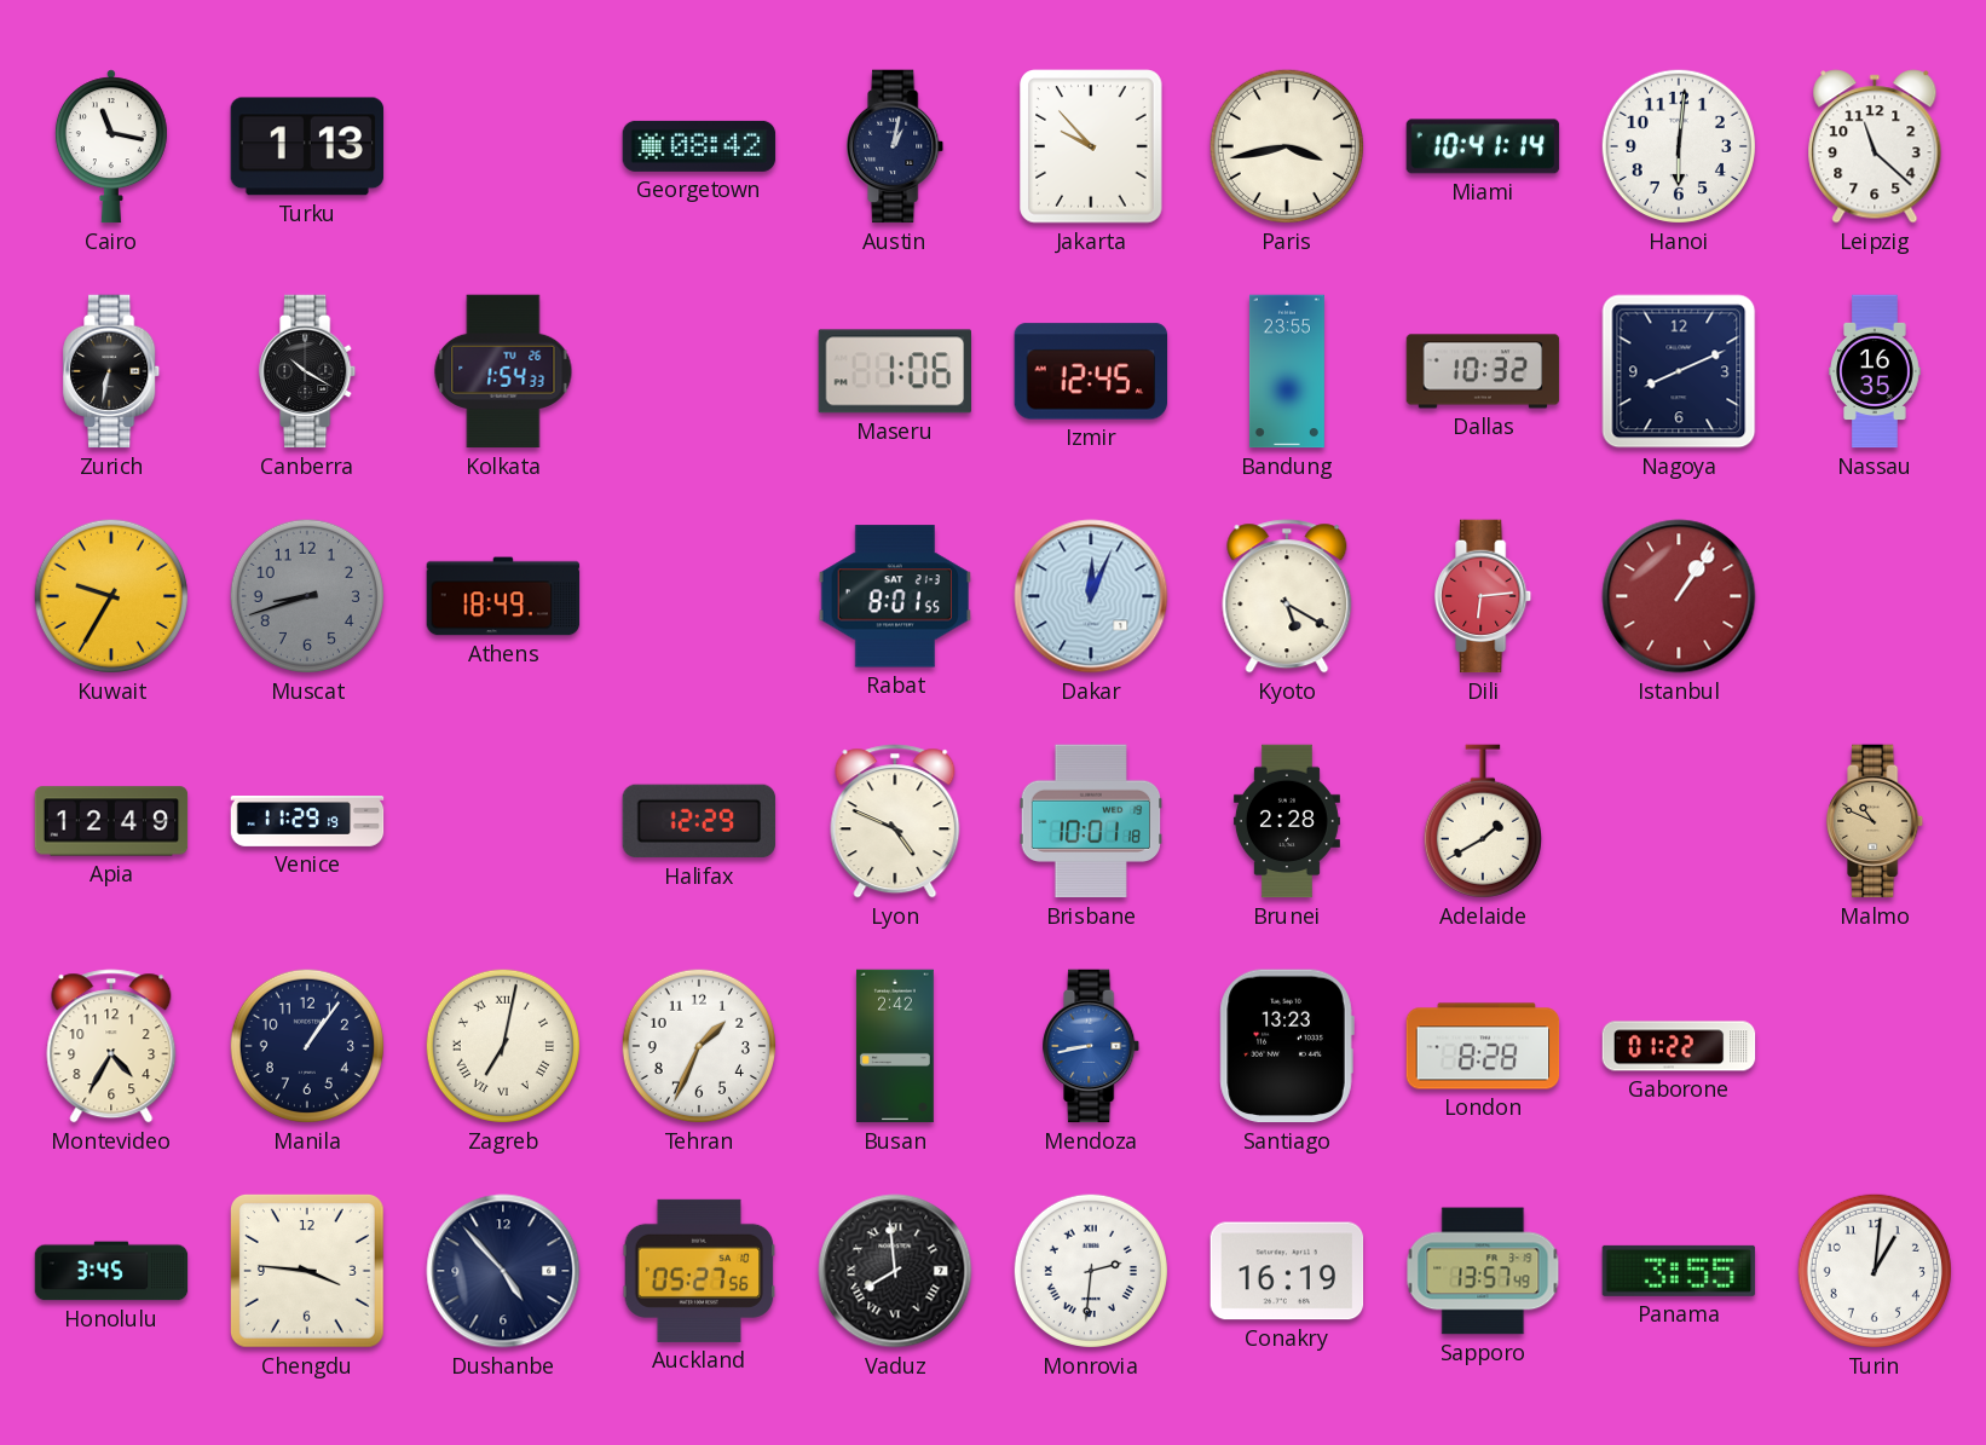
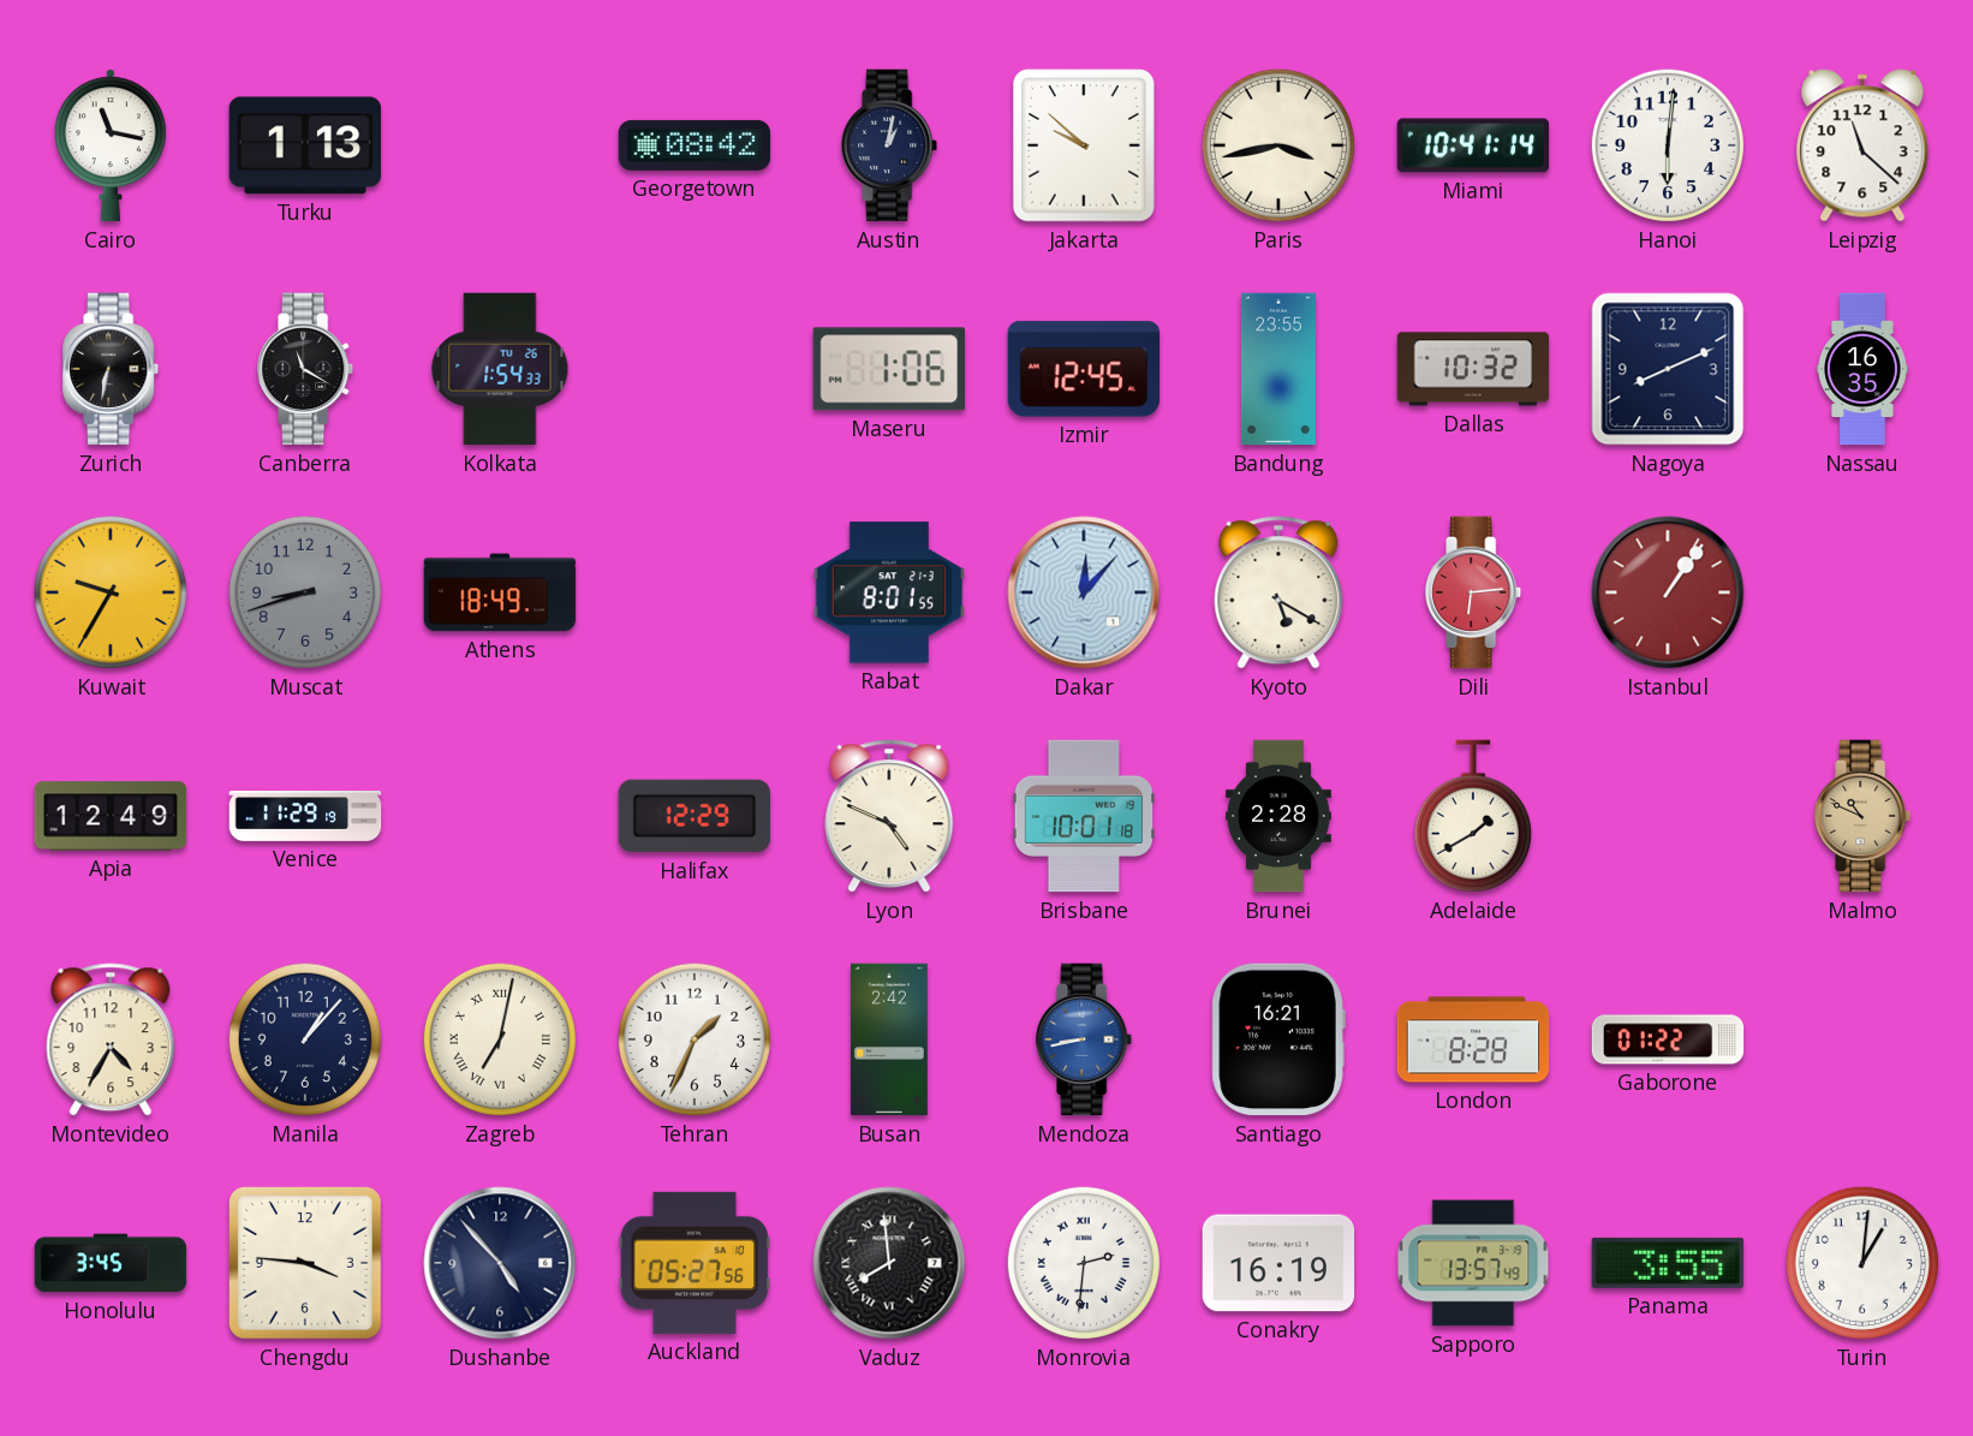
Jakarta: 9:53 -> 9:52 (1084, 145)
Canberra: 10:20 -> 11:20 (306, 369)
Dakar: 12:04 -> 12:07 (1084, 592)
Manila: 1:06 -> 1:07 (305, 1039)
Santiago: 13:23 -> 16:21 (1278, 1039)
